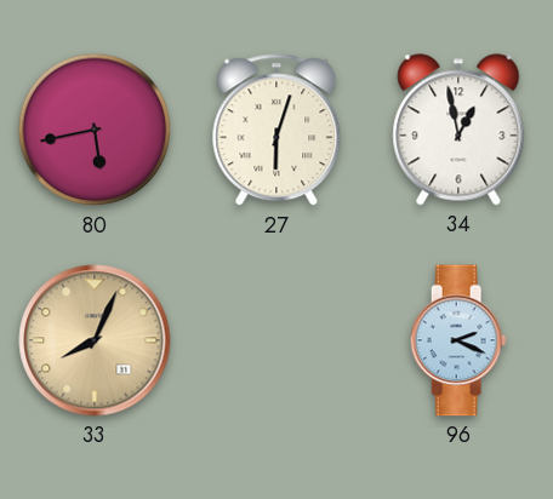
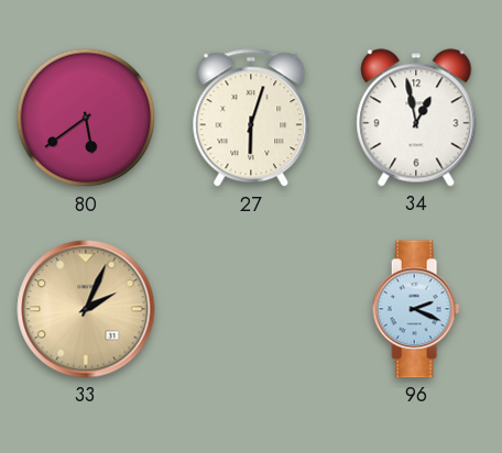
80: 5:43 -> 5:39 (86, 118)
33: 8:04 -> 2:04 (86, 309)
